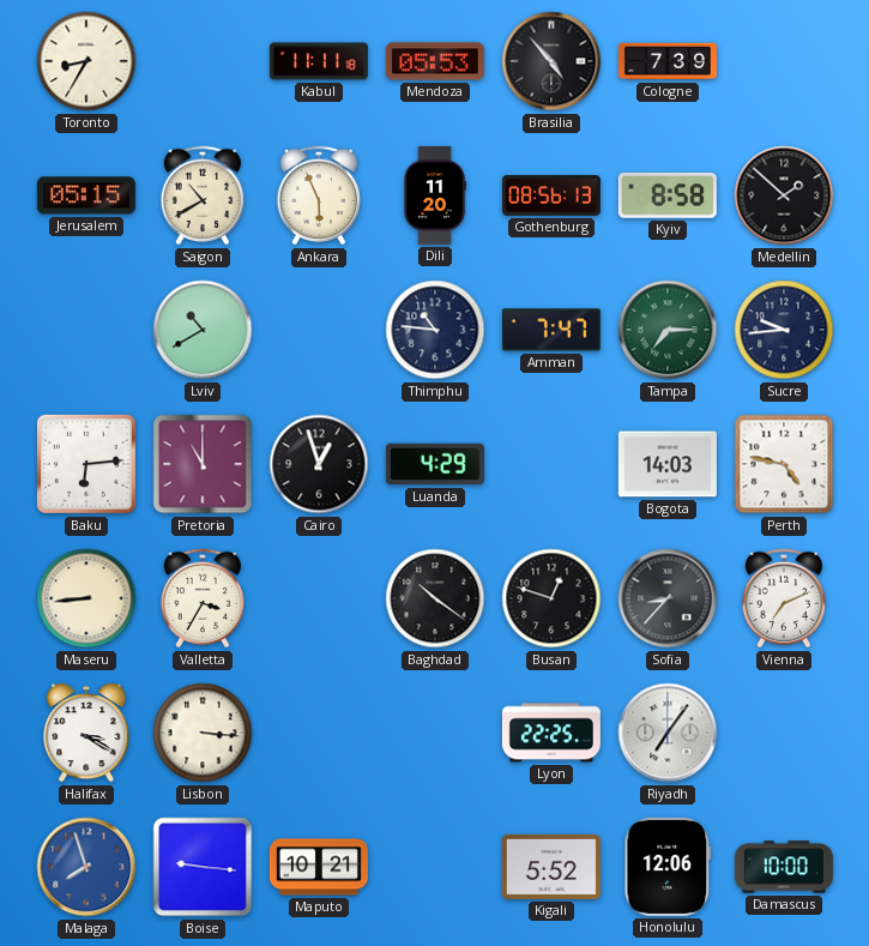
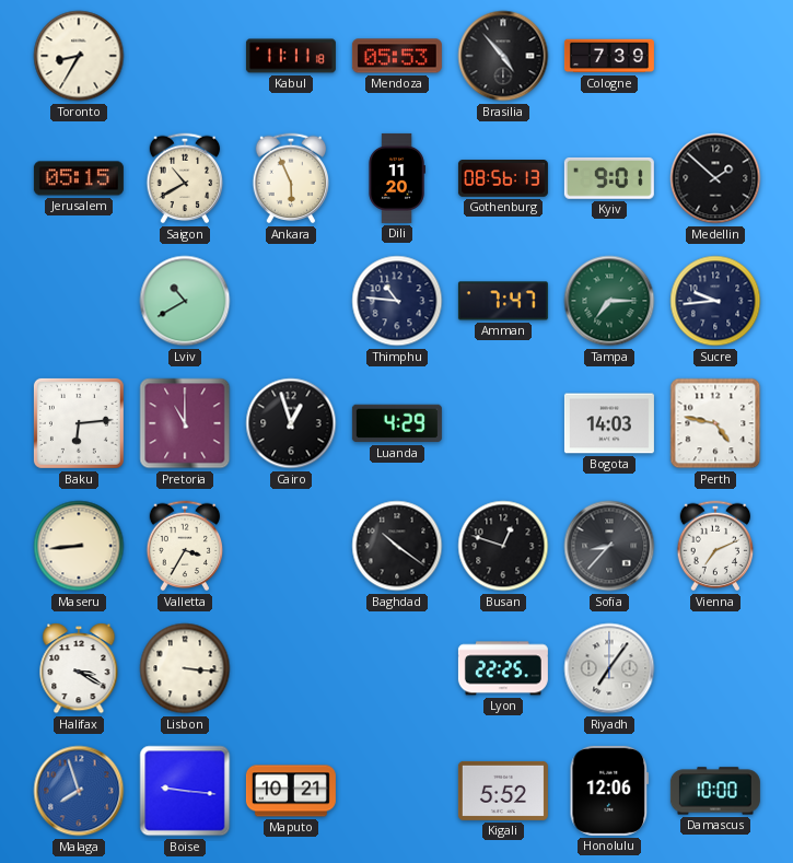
Kyiv: 8:58 -> 9:01 (609, 178)
